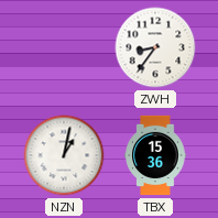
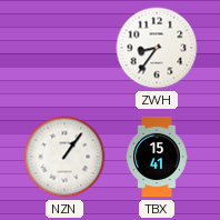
NZN: 1:02 -> 1:06 (64, 157)
TBX: 15:36 -> 15:41 (157, 157)
